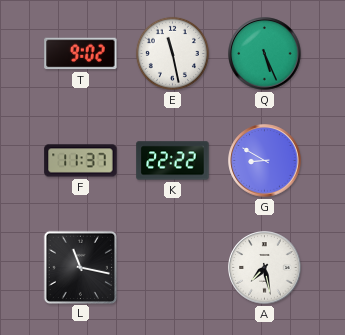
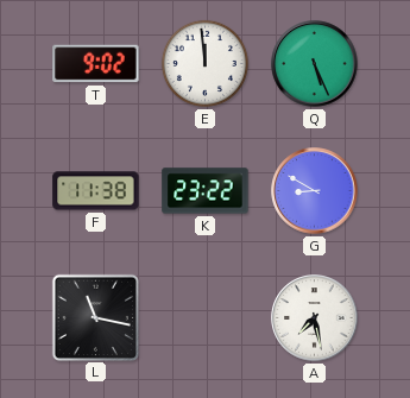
E: 11:28 -> 11:59 (204, 63)
F: 11:37 -> 11:38 (96, 191)
K: 22:22 -> 23:22 (206, 191)
